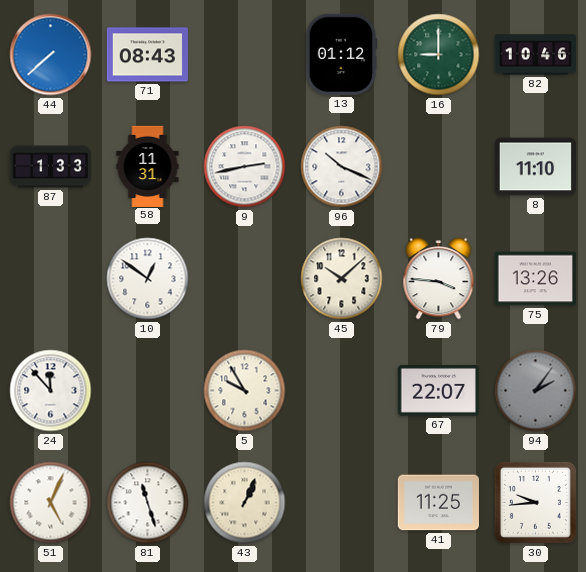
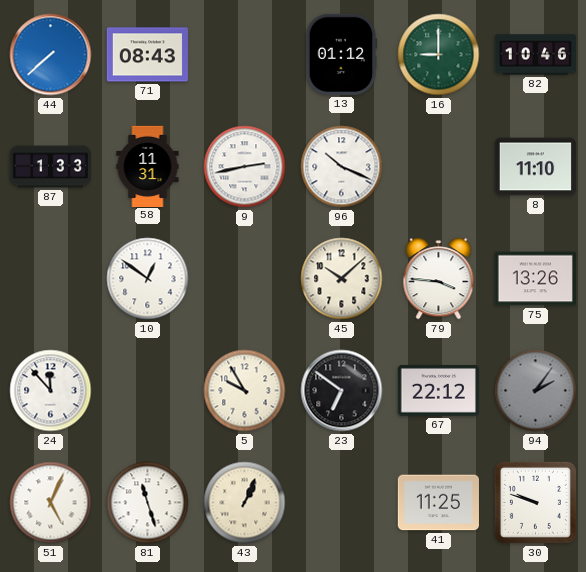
23: none -> 6:51 (342, 391)
67: 22:07 -> 22:12 (438, 391)
30: 9:44 -> 9:48 (535, 502)
